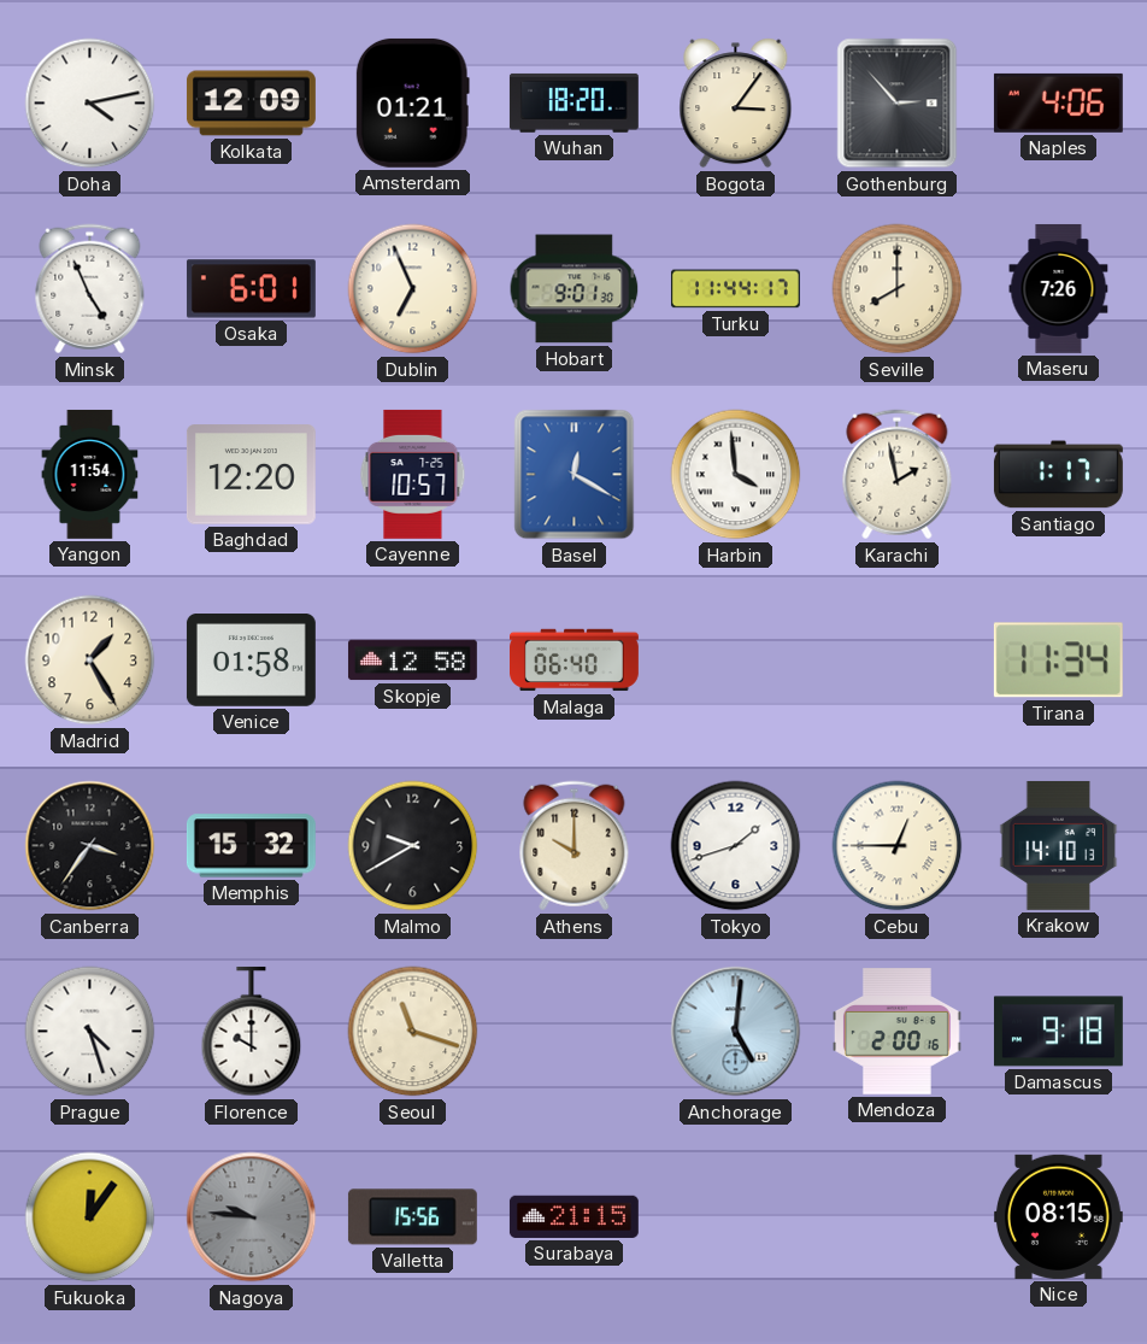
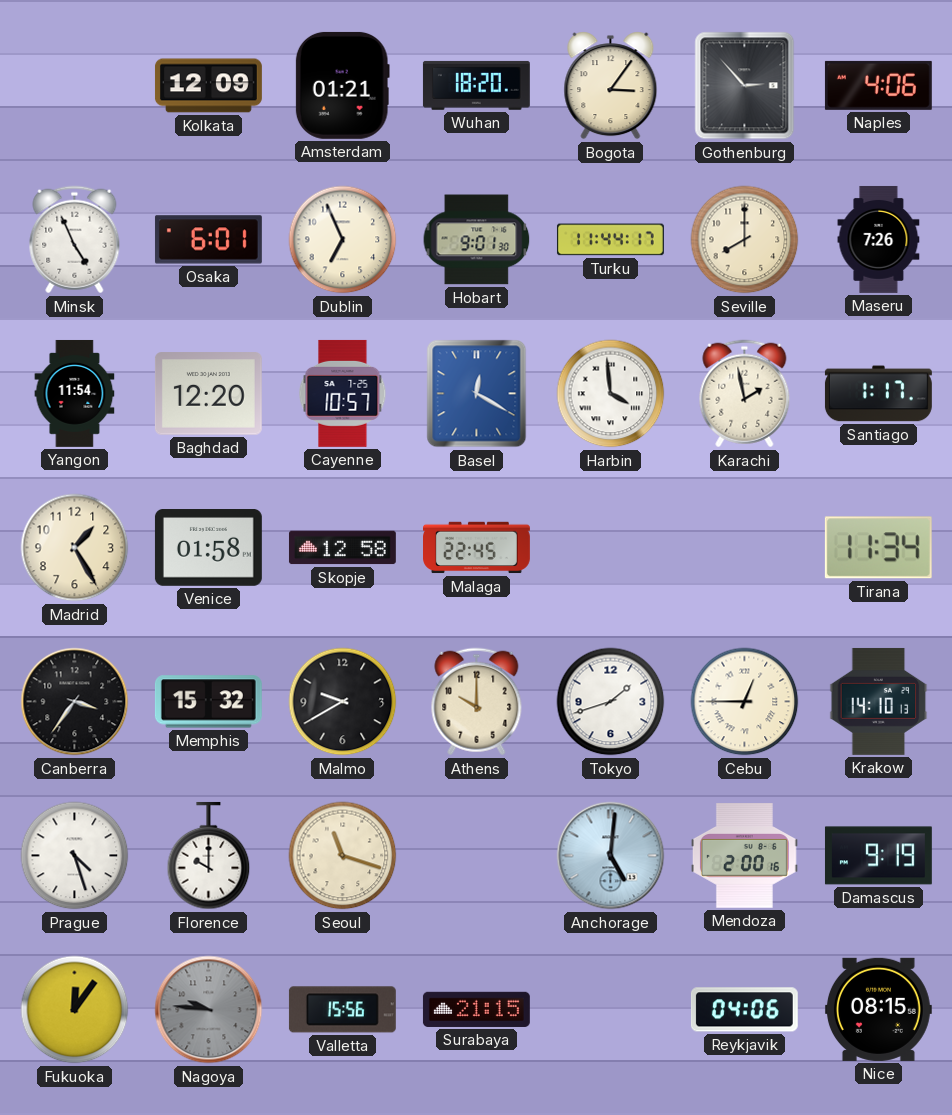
Doha: 4:13 -> none (90, 104)
Malaga: 06:40 -> 22:45 (477, 548)
Damascus: 9:18 -> 9:19 (878, 856)
Reykjavik: none -> 04:06 (744, 1010)
